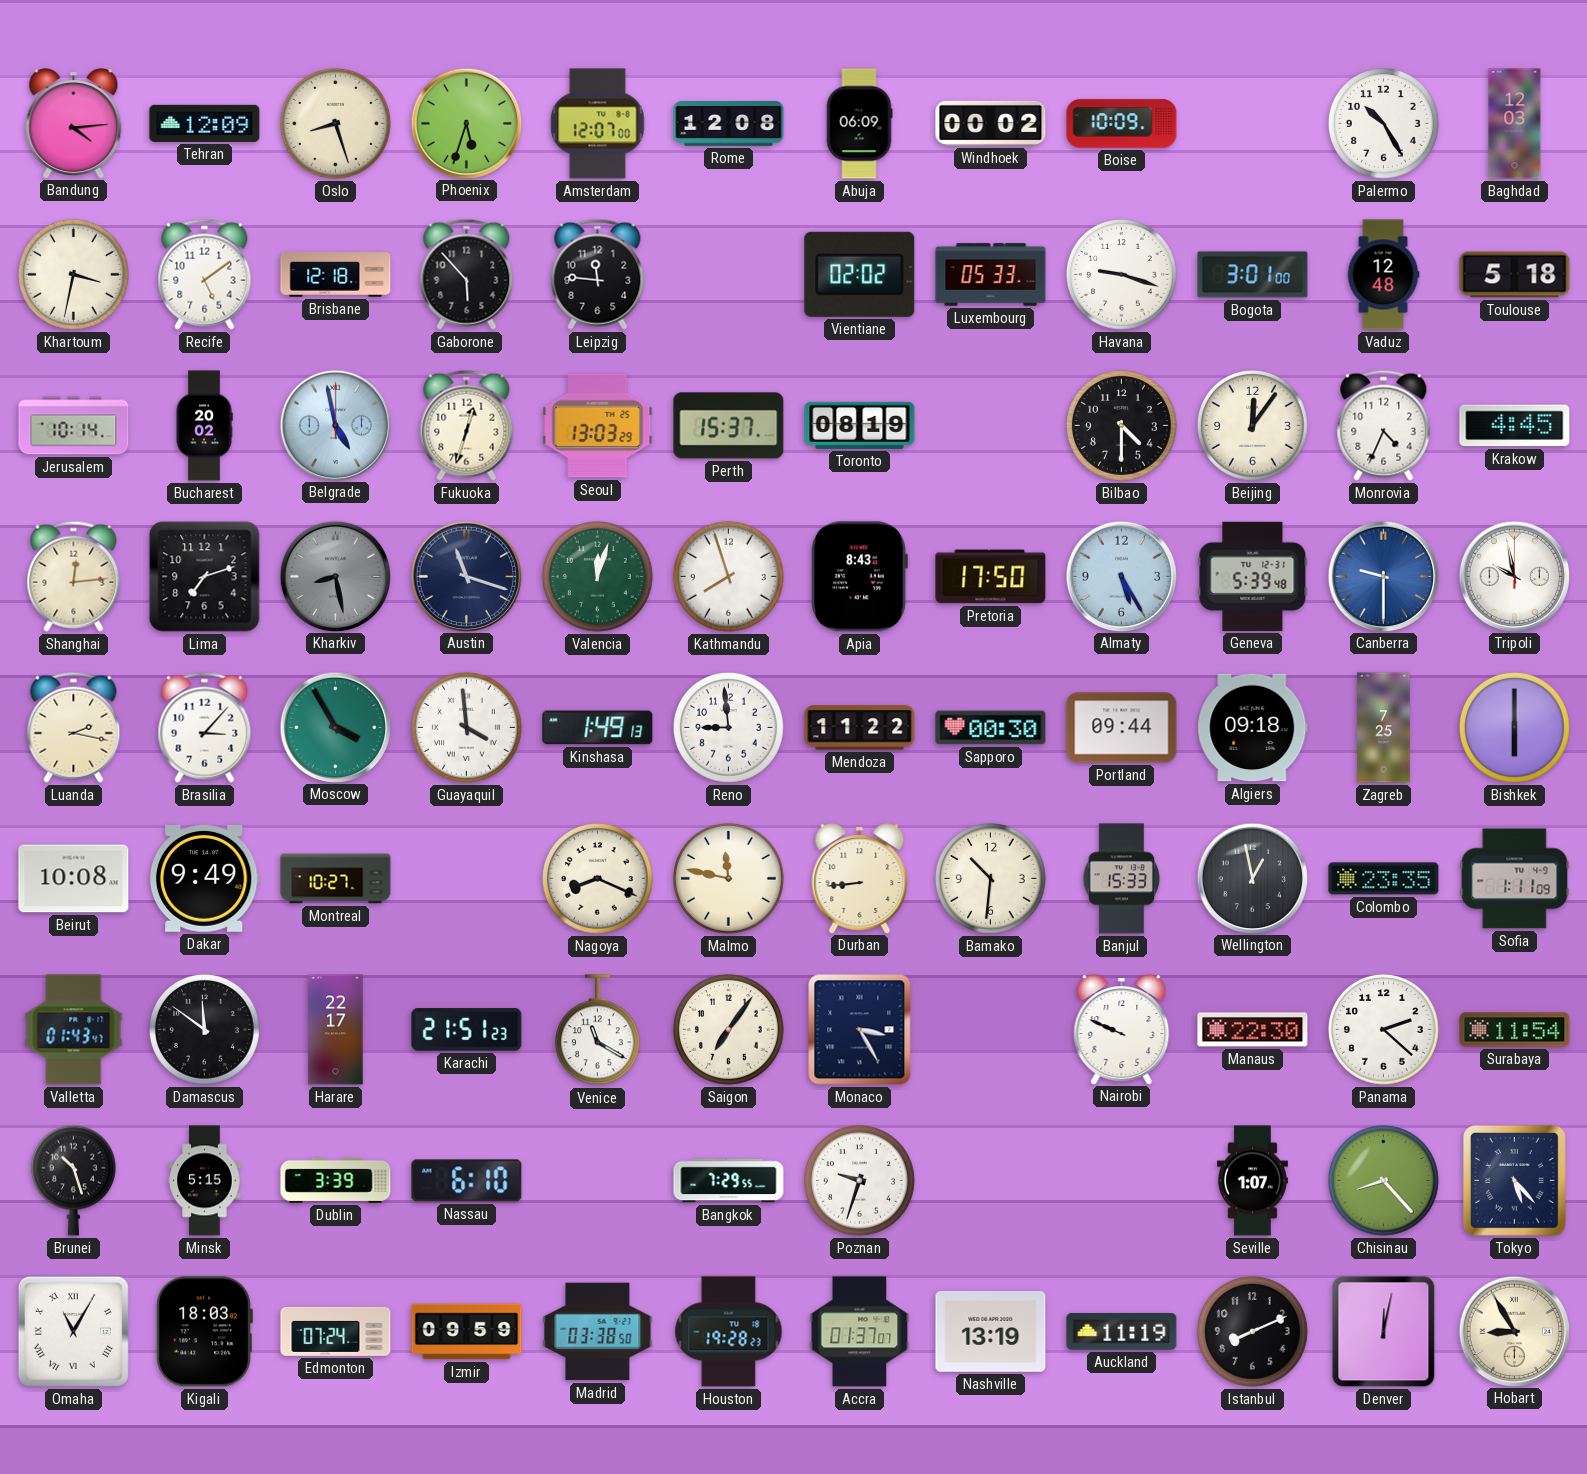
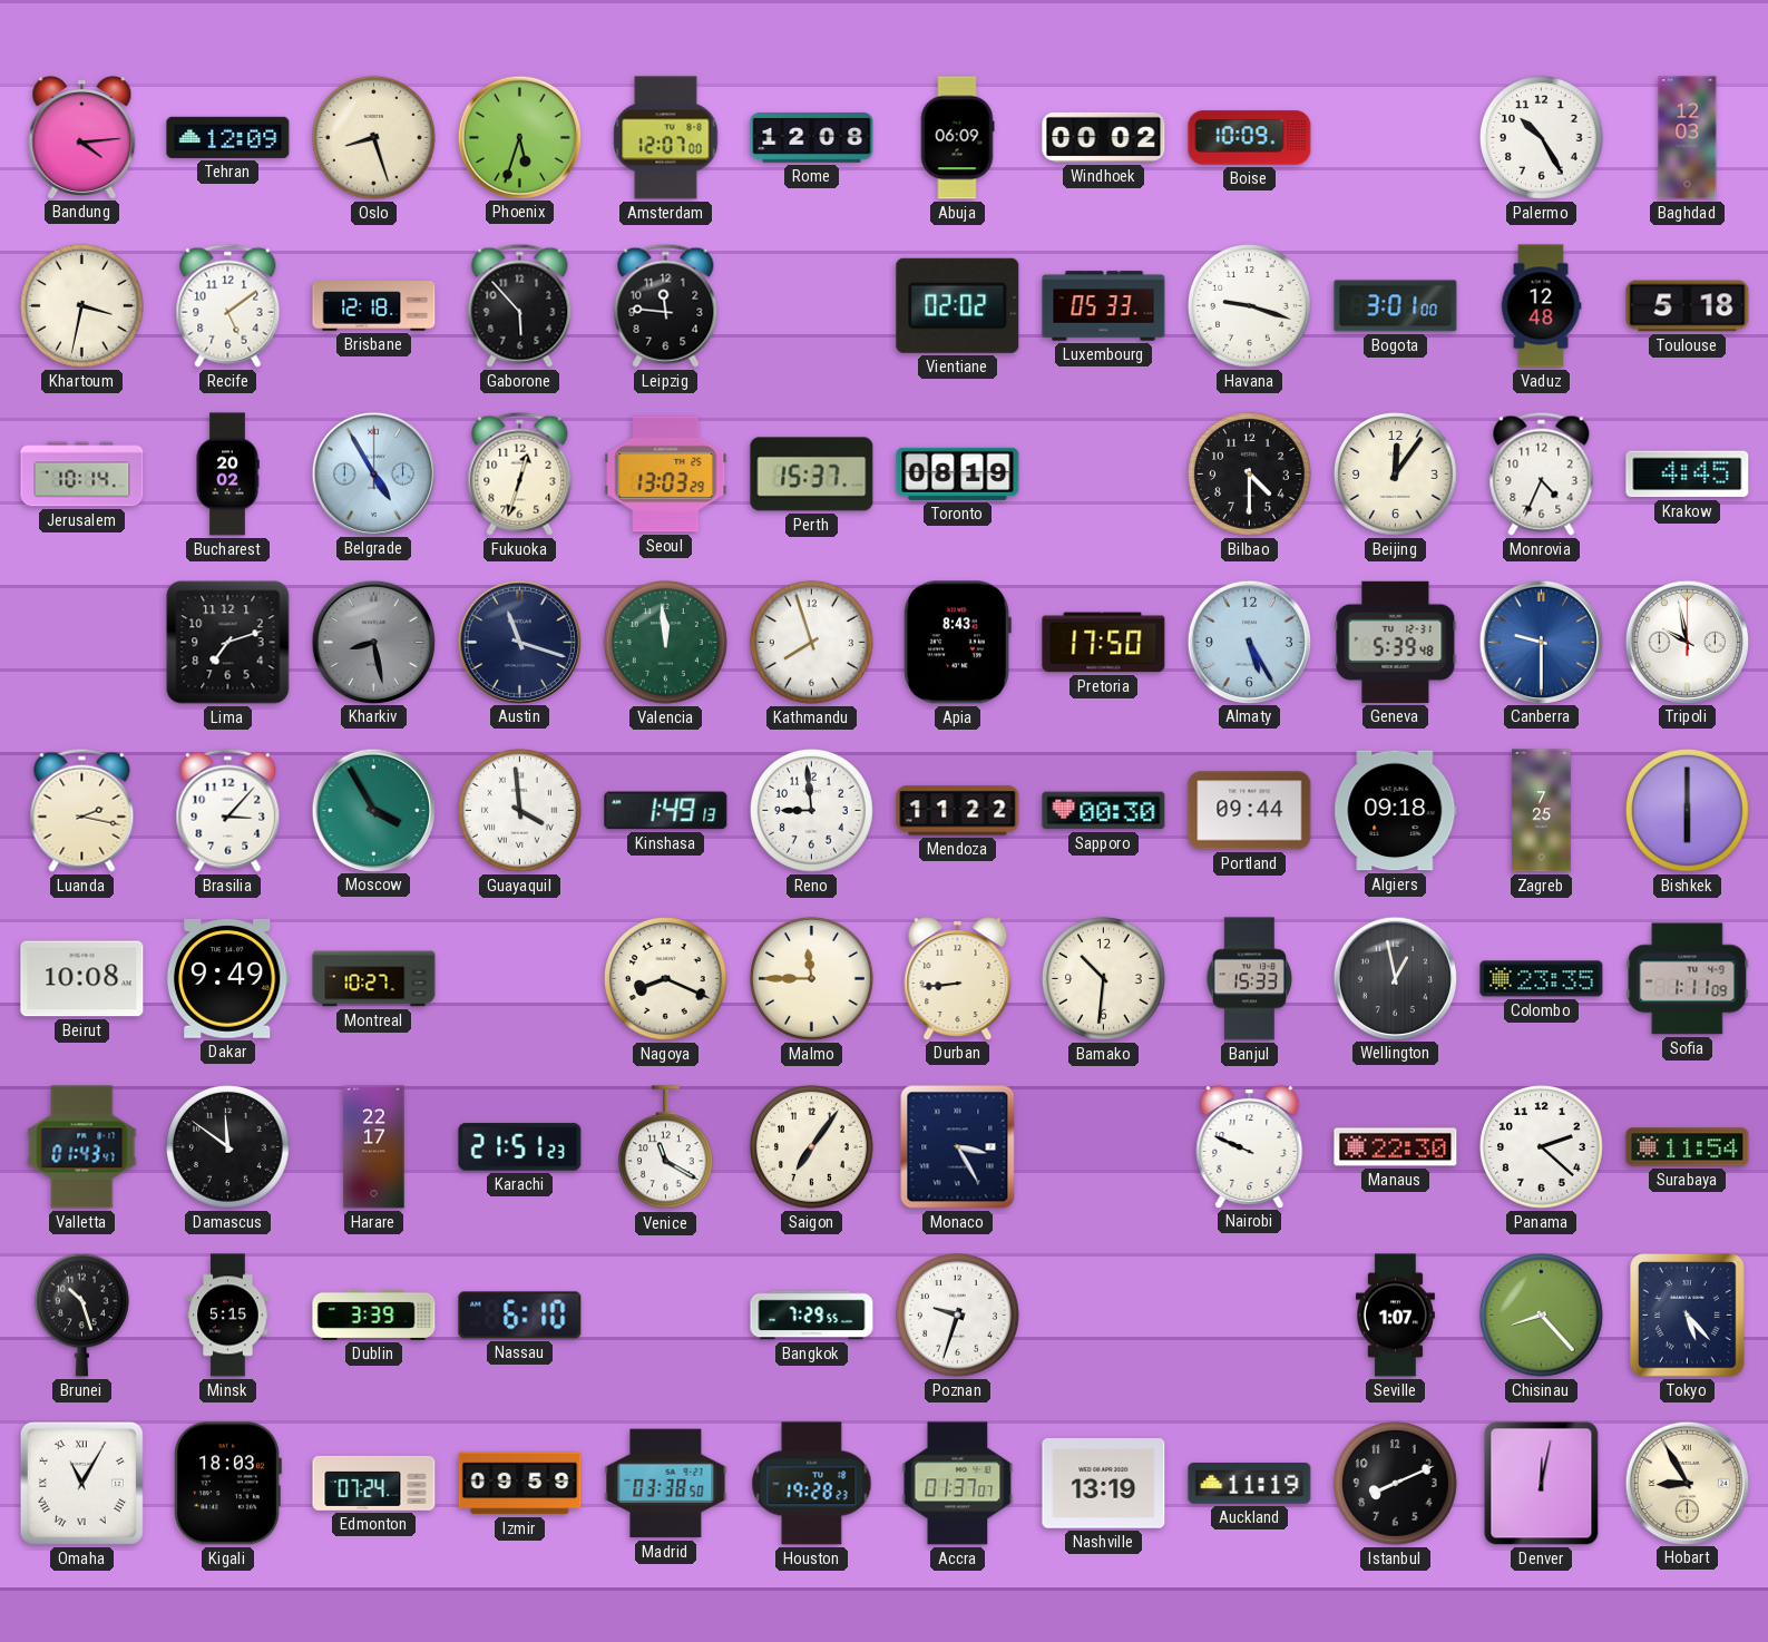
Belgrade: 4:58 -> 4:55 (373, 473)
Shanghai: 12:14 -> none (74, 576)
Valencia: 12:03 -> 11:59 (666, 643)
Malmo: 11:47 -> 11:45 (812, 979)
